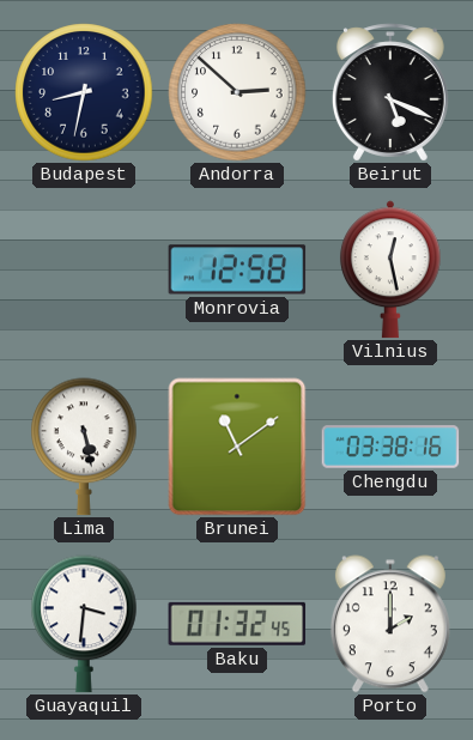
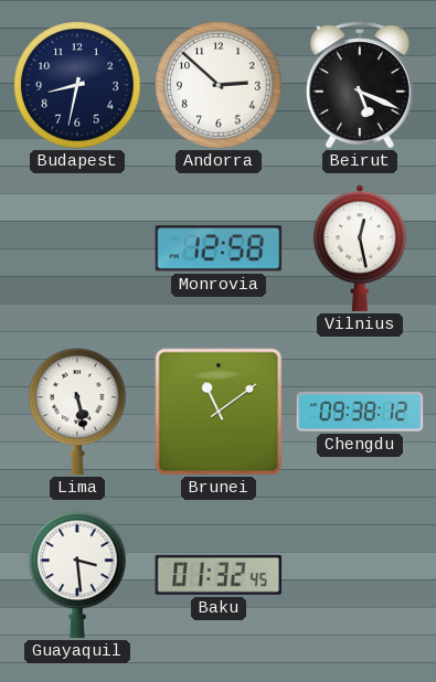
Chengdu: 03:38 -> 09:38 (360, 412)
Guayaquil: 3:31 -> 3:29 (77, 575)
Porto: 2:00 -> none (390, 624)
